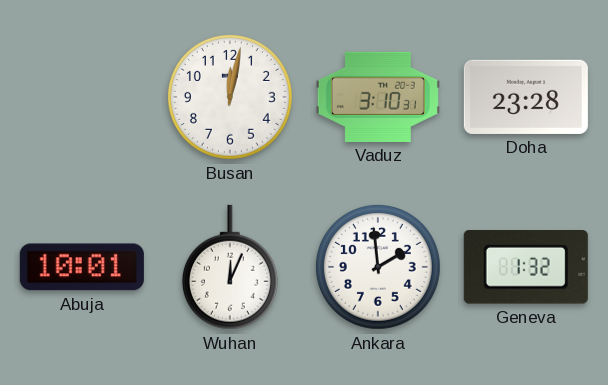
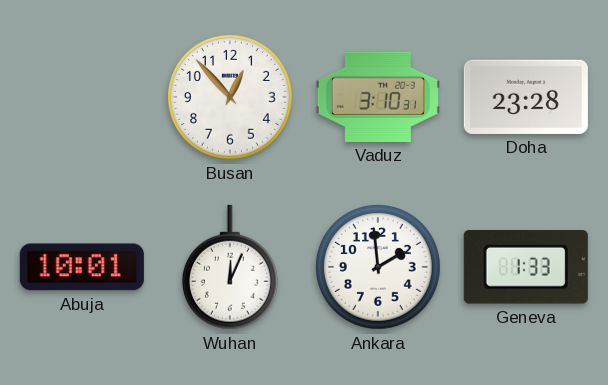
Busan: 12:02 -> 12:53 (230, 97)
Geneva: 1:32 -> 1:33 (526, 268)
